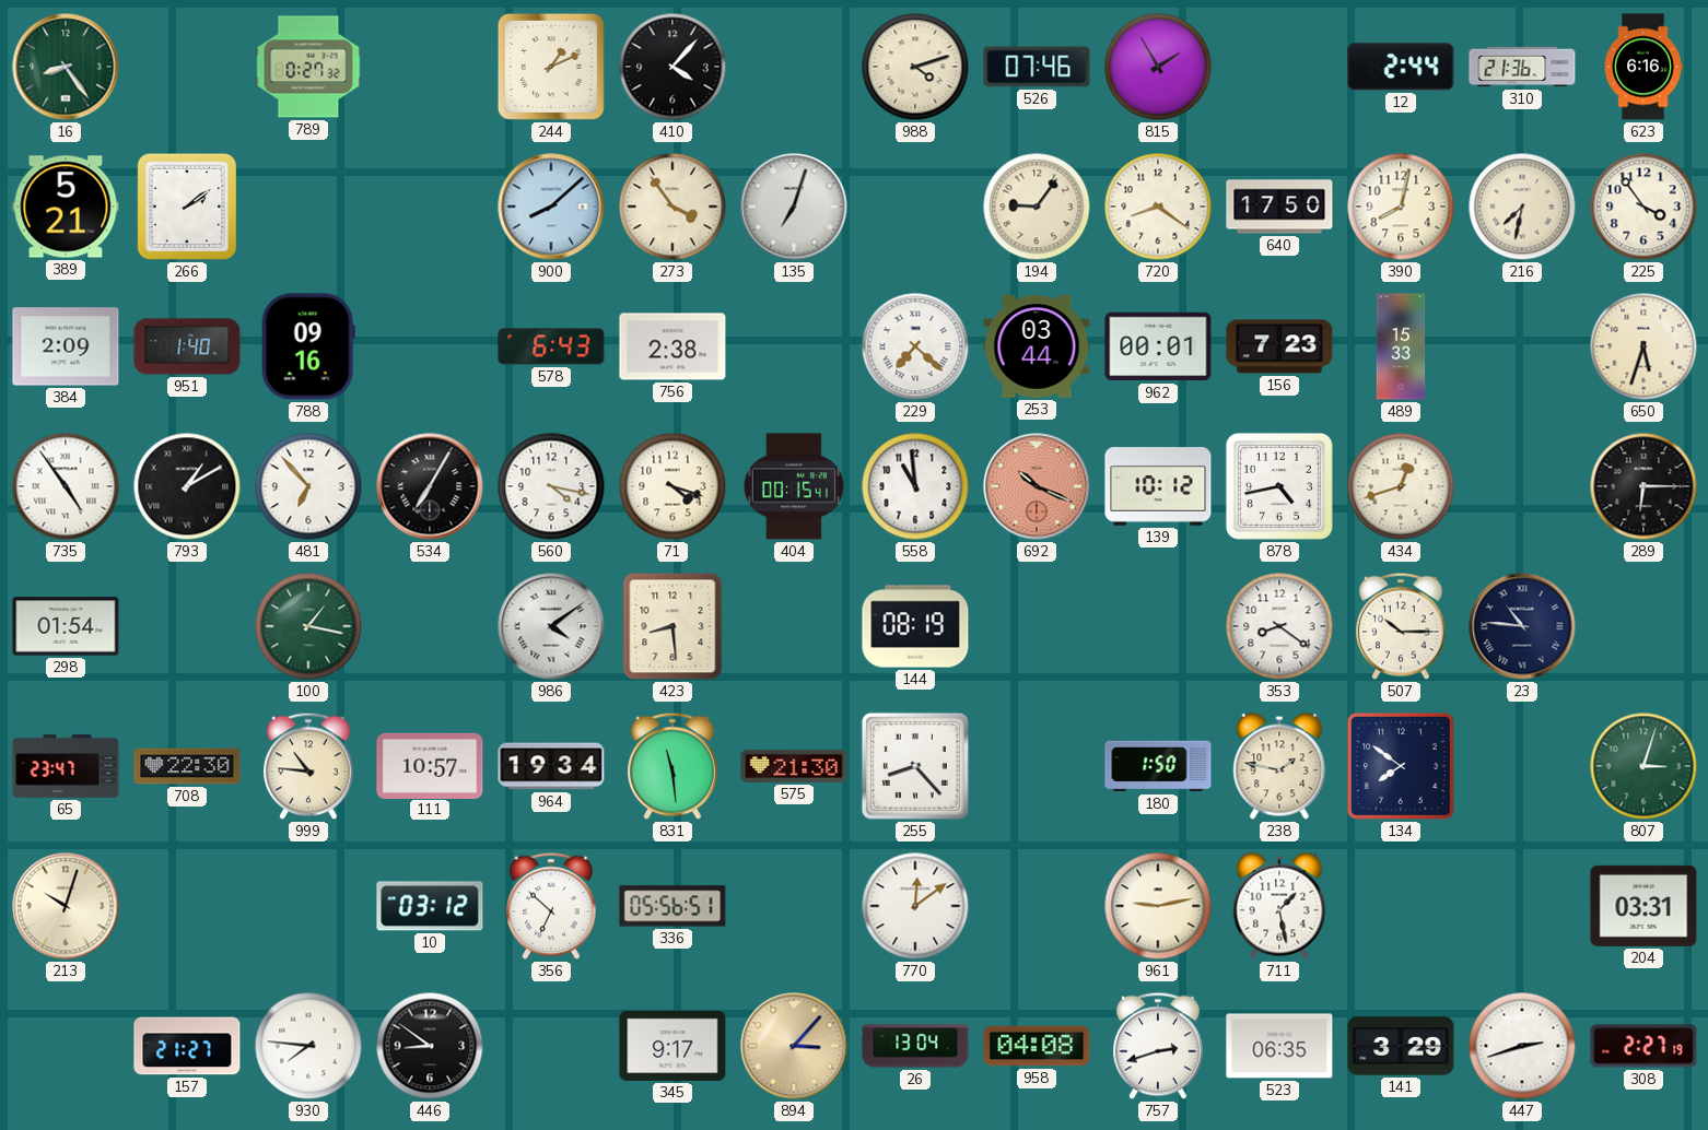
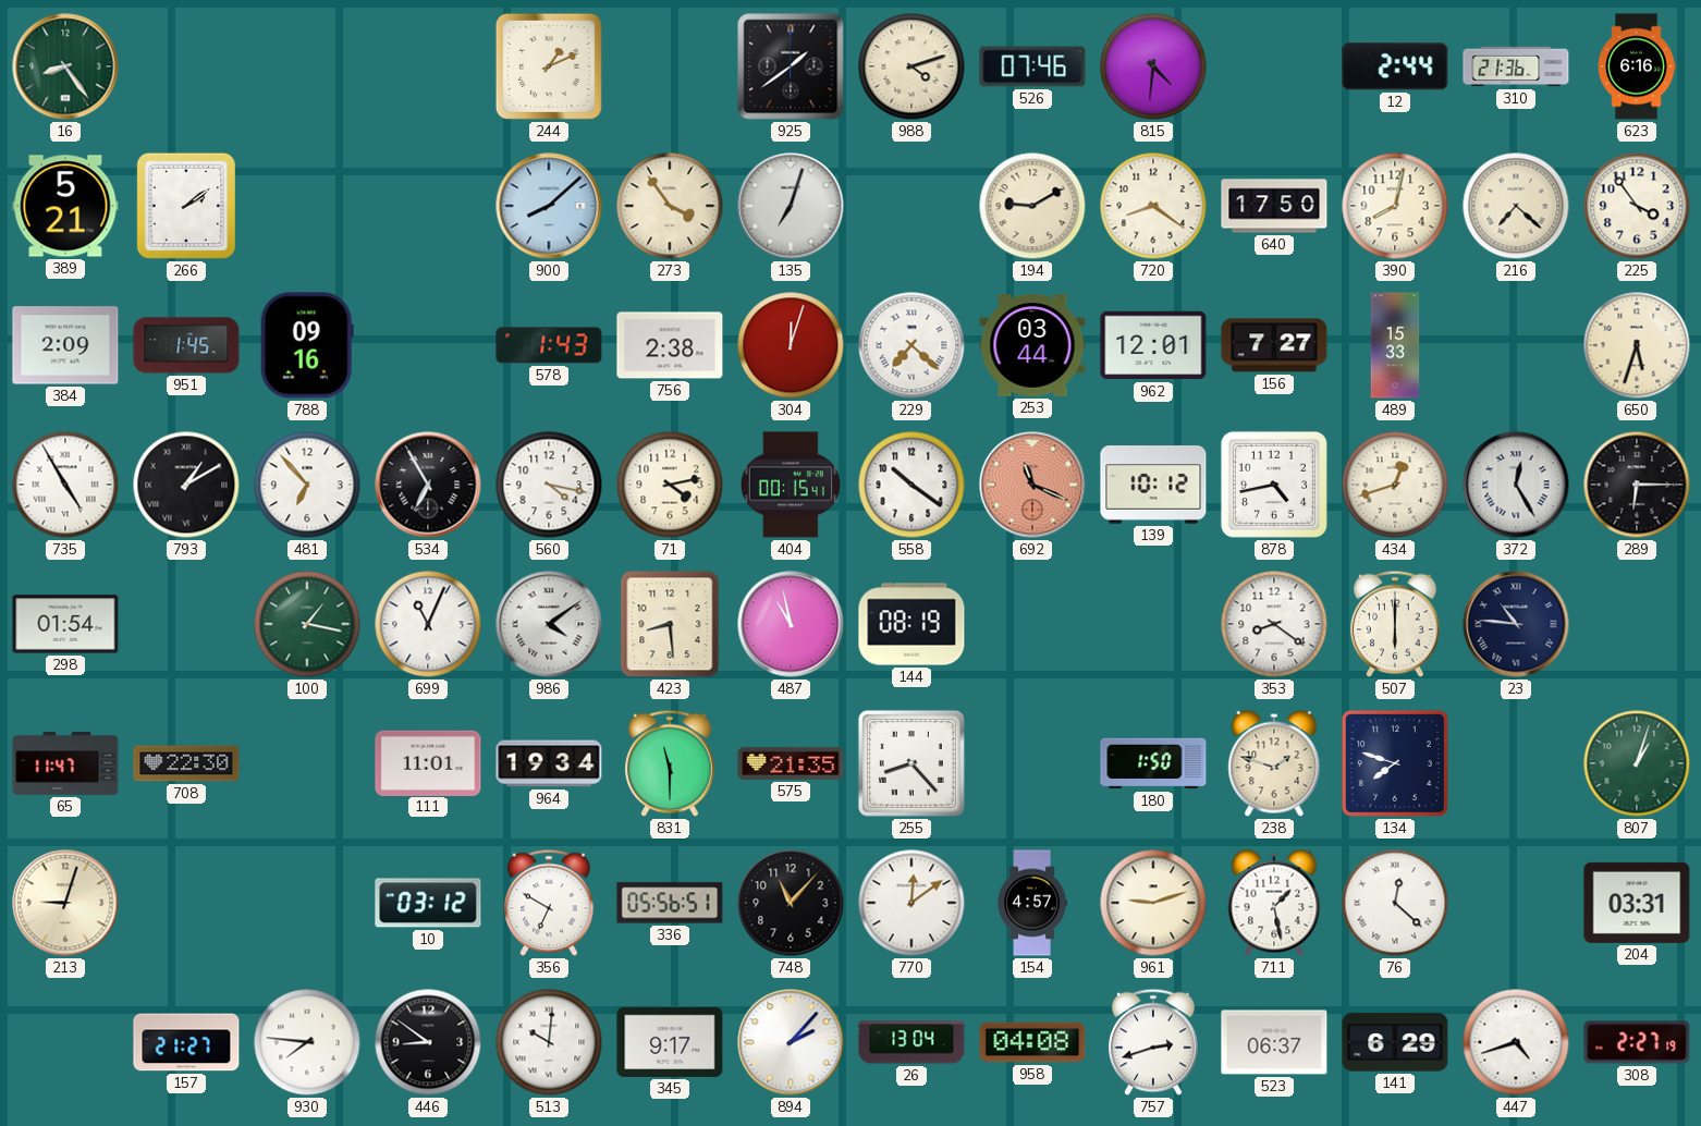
789: 0:27 -> none (308, 67)
410: 4:07 -> none (672, 67)
925: none -> 1:39 (791, 66)
815: 1:55 -> 4:31 (1153, 66)
194: 9:06 -> 9:10 (1032, 206)
216: 7:32 -> 7:22 (1516, 206)
951: 1:40 -> 1:45 (186, 345)
578: 6:43 -> 1:43 (549, 345)
304: none -> 12:03 (791, 345)
962: 00:01 -> 12:01 (1153, 345)
156: 7:23 -> 7:27 (1274, 345)
735: 4:54 -> 4:55 (65, 485)
534: 7:05 -> 6:55 (428, 485)
71: 4:18 -> 4:13 (670, 485)
558: 10:59 -> 10:21 (911, 485)
692: 10:19 -> 11:19 (1032, 485)
372: none -> 12:25 (1516, 485)
699: none -> 11:04 (428, 624)
487: none -> 10:58 (791, 624)
507: 10:15 -> 6:00 (1395, 624)
65: 23:47 -> 11:47 (65, 763)
999: 10:46 -> none (308, 766)
111: 10:57 -> 11:01 (428, 762)
831: 11:29 -> 11:30 (670, 763)
575: 21:30 -> 21:35 (791, 763)
238: 1:47 -> 1:48 (1274, 763)
134: 7:51 -> 7:48 (1395, 763)
807: 3:03 -> 1:03 (1637, 763)
213: 10:03 -> 9:03 (65, 903)
356: 6:52 -> 6:50 (549, 903)
748: none -> 11:07 (791, 903)
154: none -> 4:57 (1031, 903)
961: 9:13 -> 9:12 (1153, 903)
76: none -> 12:22 (1395, 903)
513: none -> 10:01 (549, 1042)
894: 3:07 -> 2:07 (791, 1042)
894 dial: champagne -> white (791, 1042)
523: 06:35 -> 06:37 (1274, 1042)
141: 3:29 -> 6:29 (1395, 1042)
447: 2:42 -> 4:42 (1516, 1042)
